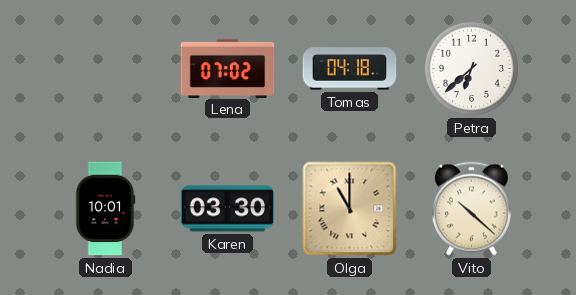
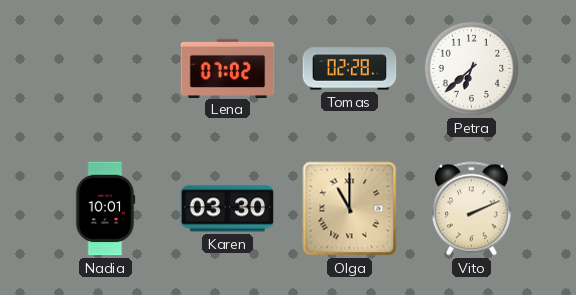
Tomas: 04:18 -> 02:28 (350, 69)
Vito: 10:22 -> 2:11 (471, 209)
